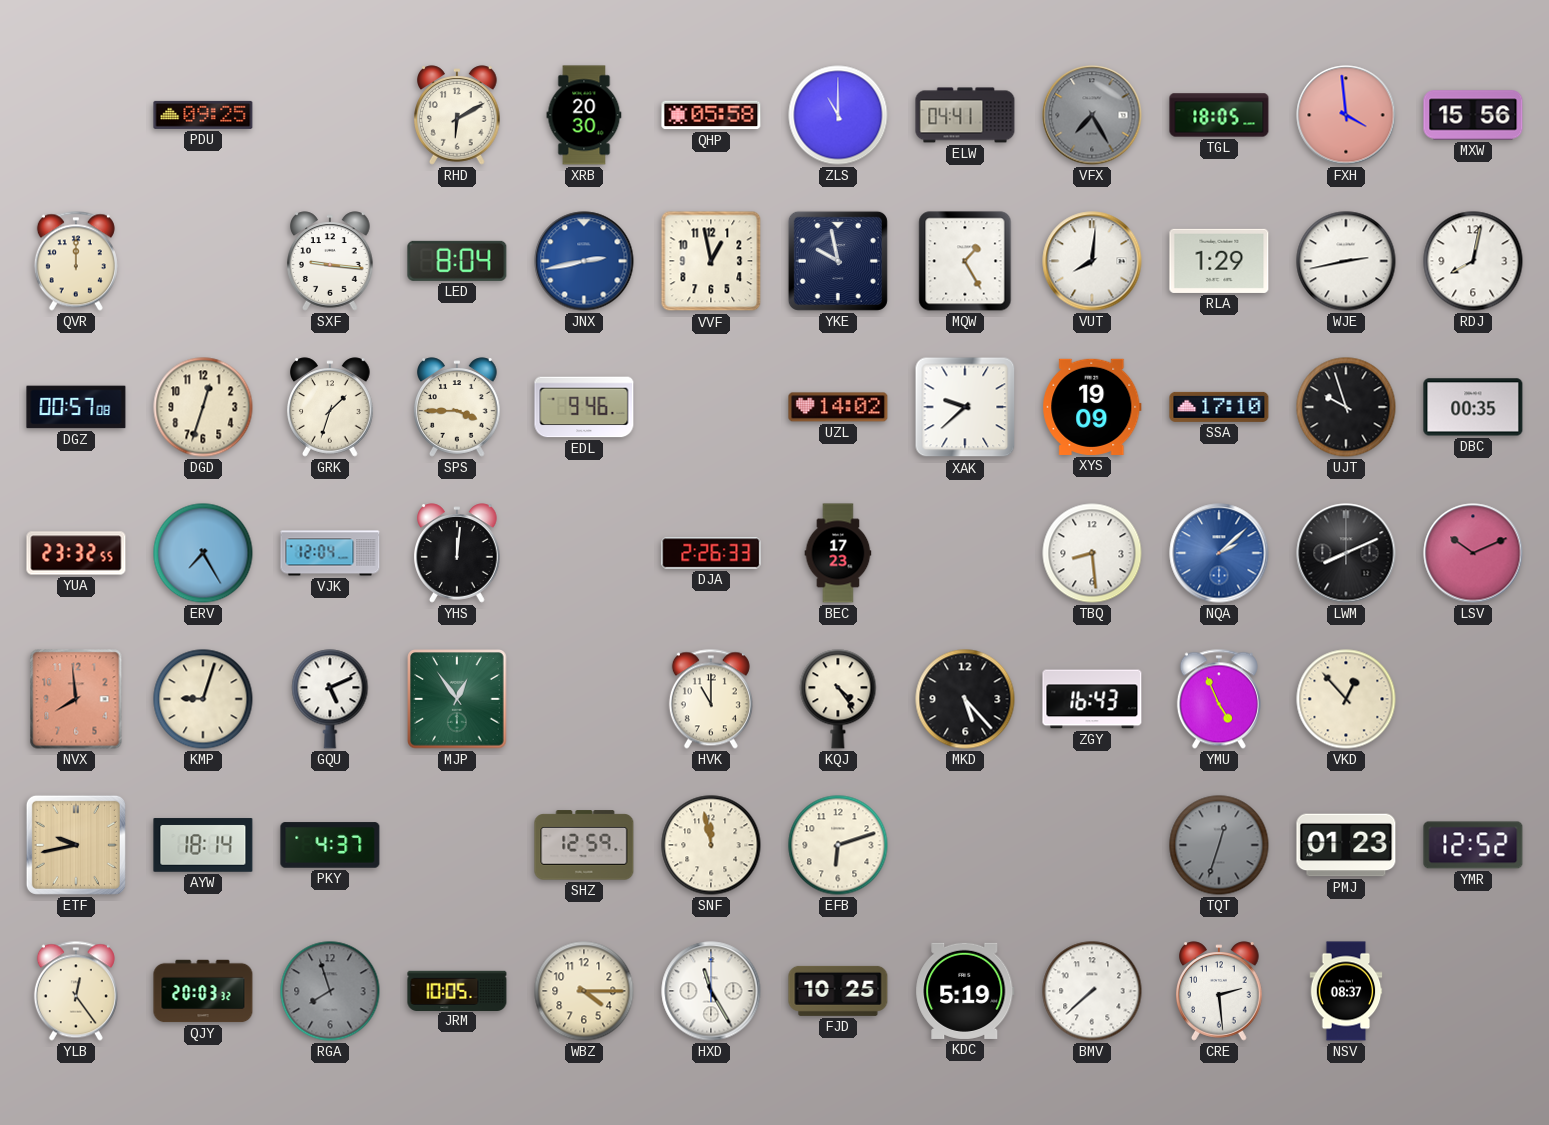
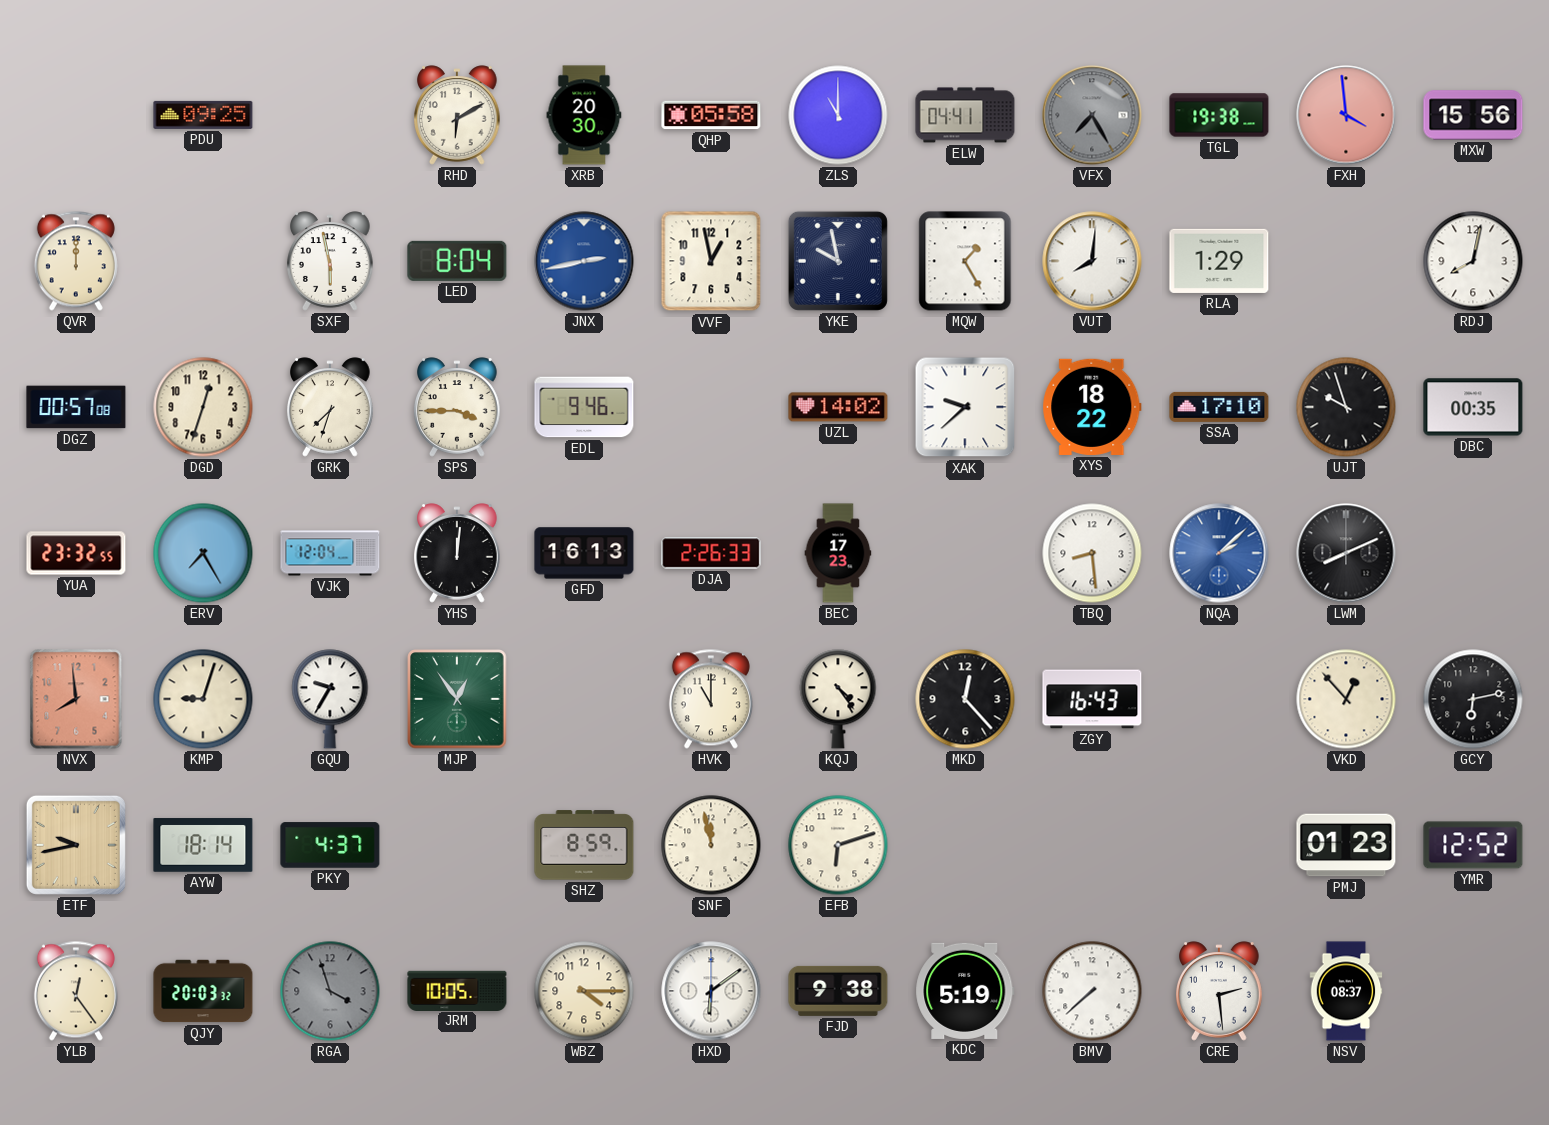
TGL: 18:05 -> 19:38 (1219, 115)
SXF: 9:16 -> 5:58 (331, 261)
WJE: 2:43 -> none (1346, 261)
GRK: 1:33 -> 7:33 (331, 407)
XYS: 19:09 -> 18:22 (1092, 407)
GFD: none -> 16:13 (584, 553)
LSV: 10:11 -> none (1473, 553)
GQU: 5:11 -> 9:35 (330, 699)
MKD: 5:23 -> 12:23 (965, 699)
YMU: 4:56 -> none (1219, 699)
GCY: none -> 6:13 (1473, 699)
SHZ: 12:59 -> 8:59 (584, 845)
TQT: 12:33 -> none (1219, 845)
RGA: 7:57 -> 3:57 (330, 991)
HXD: 11:25 -> 6:09 (711, 991)
FJD: 10:25 -> 9:38 (838, 991)
